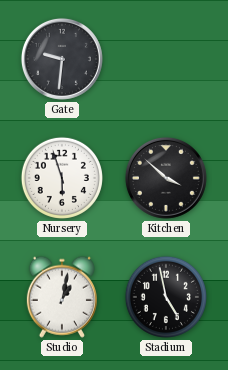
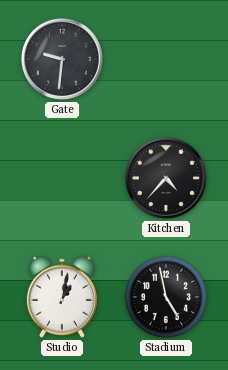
Nursery: 5:57 -> none (62, 178)
Kitchen: 3:52 -> 4:37 (166, 178)
